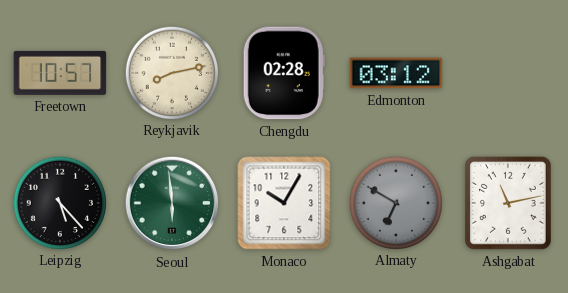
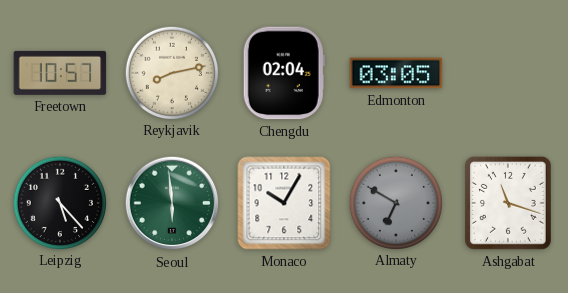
Chengdu: 02:28 -> 02:04 (284, 73)
Edmonton: 03:12 -> 03:05 (396, 73)
Ashgabat: 11:13 -> 11:18 (508, 203)
